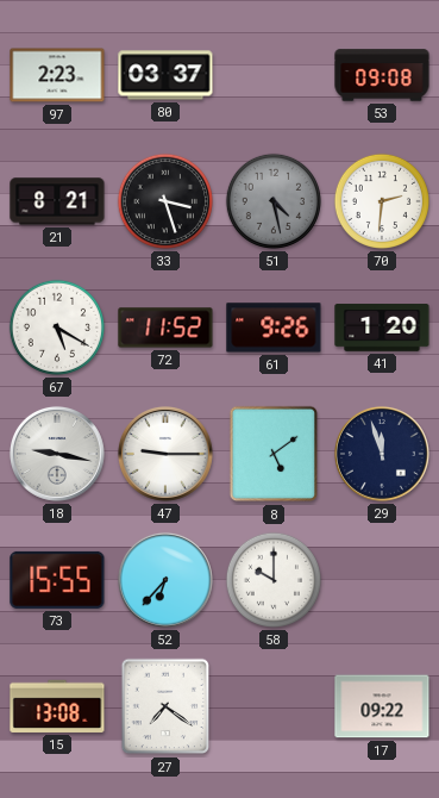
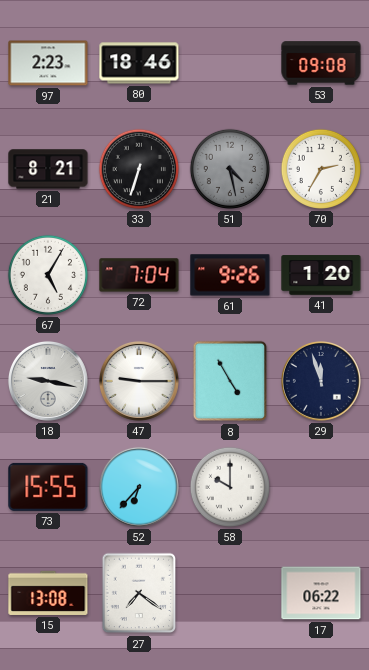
80: 03:37 -> 18:46 (139, 63)
33: 3:27 -> 6:33 (139, 169)
70: 2:31 -> 2:35 (321, 169)
67: 5:20 -> 5:05 (48, 275)
72: 11:52 -> 7:04 (139, 275)
8: 5:09 -> 4:55 (230, 381)
17: 09:22 -> 06:22 (321, 593)
